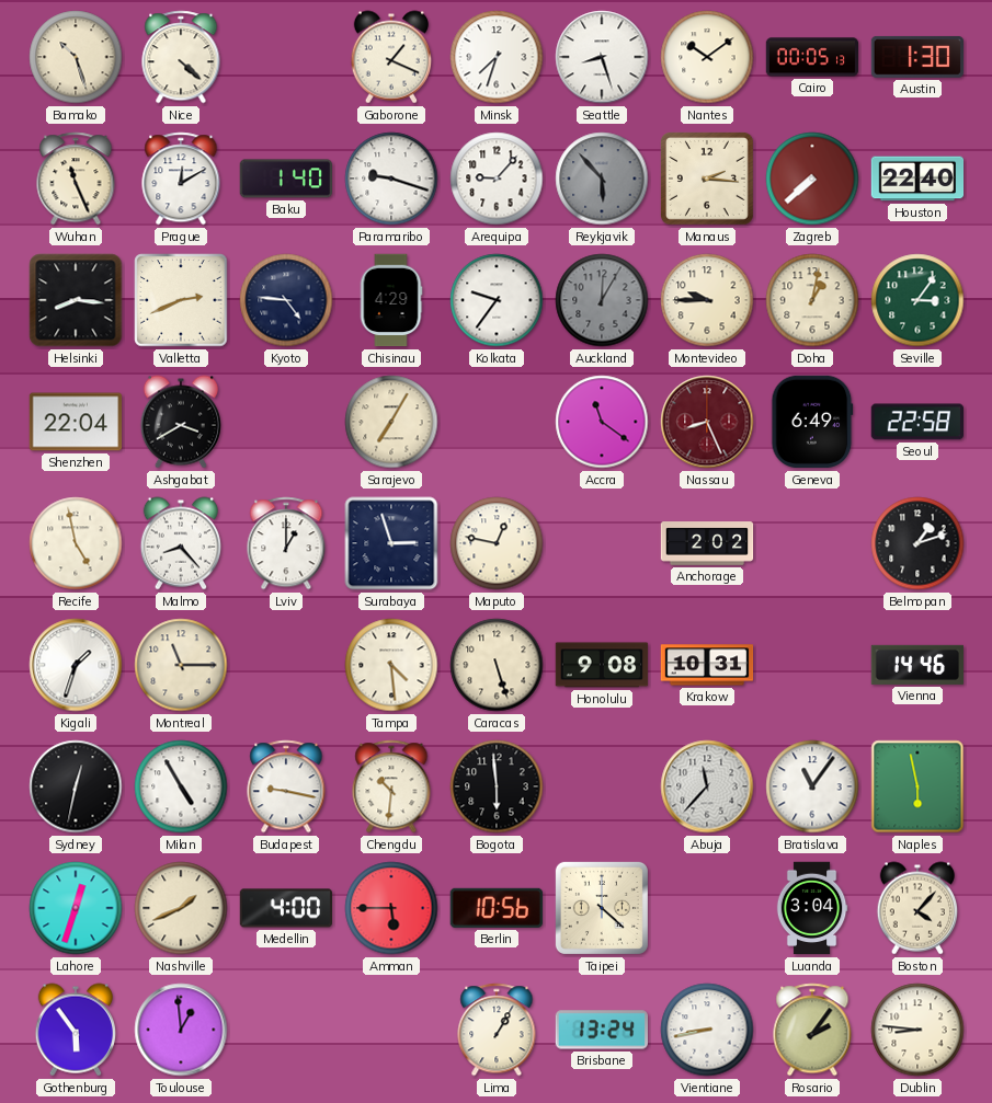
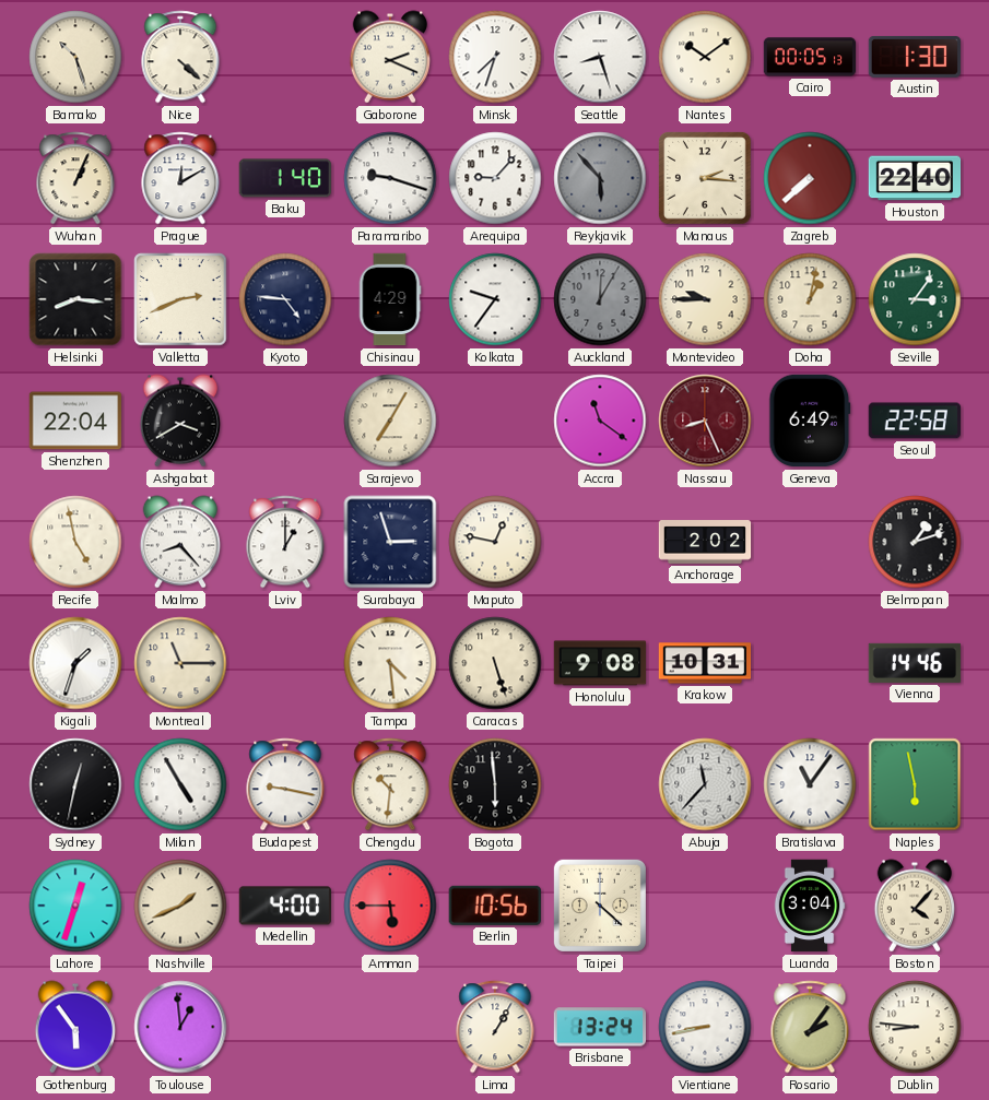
Gaborone: 1:19 -> 2:19 (389, 57)
Wuhan: 11:26 -> 1:04 (75, 178)
